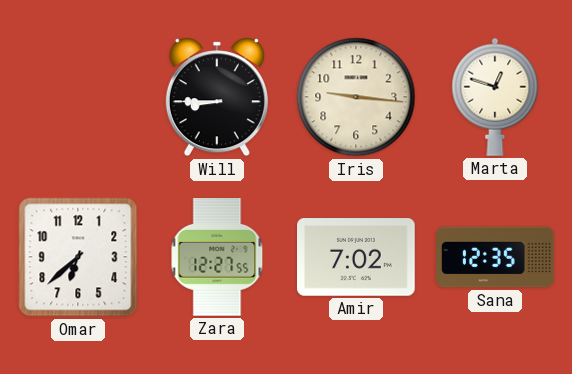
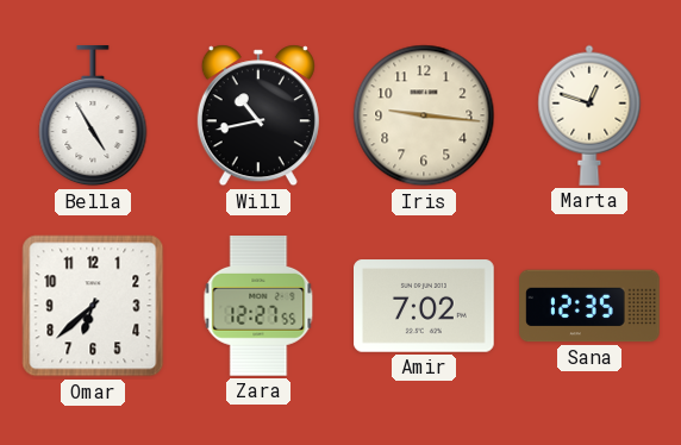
Bella: none -> 4:55 (93, 117)
Will: 8:45 -> 10:43 (258, 115)
